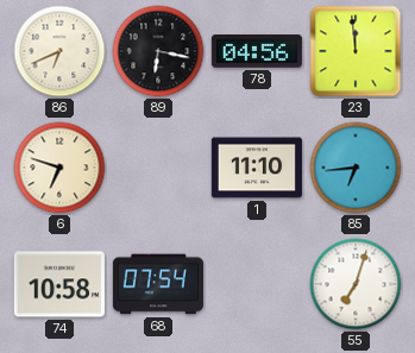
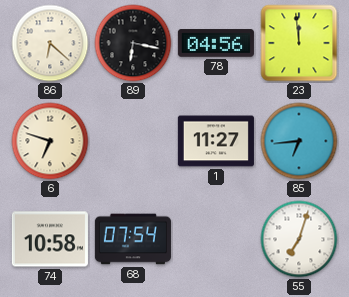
86: 6:41 -> 6:22 (50, 43)
1: 11:10 -> 11:27 (216, 141)
